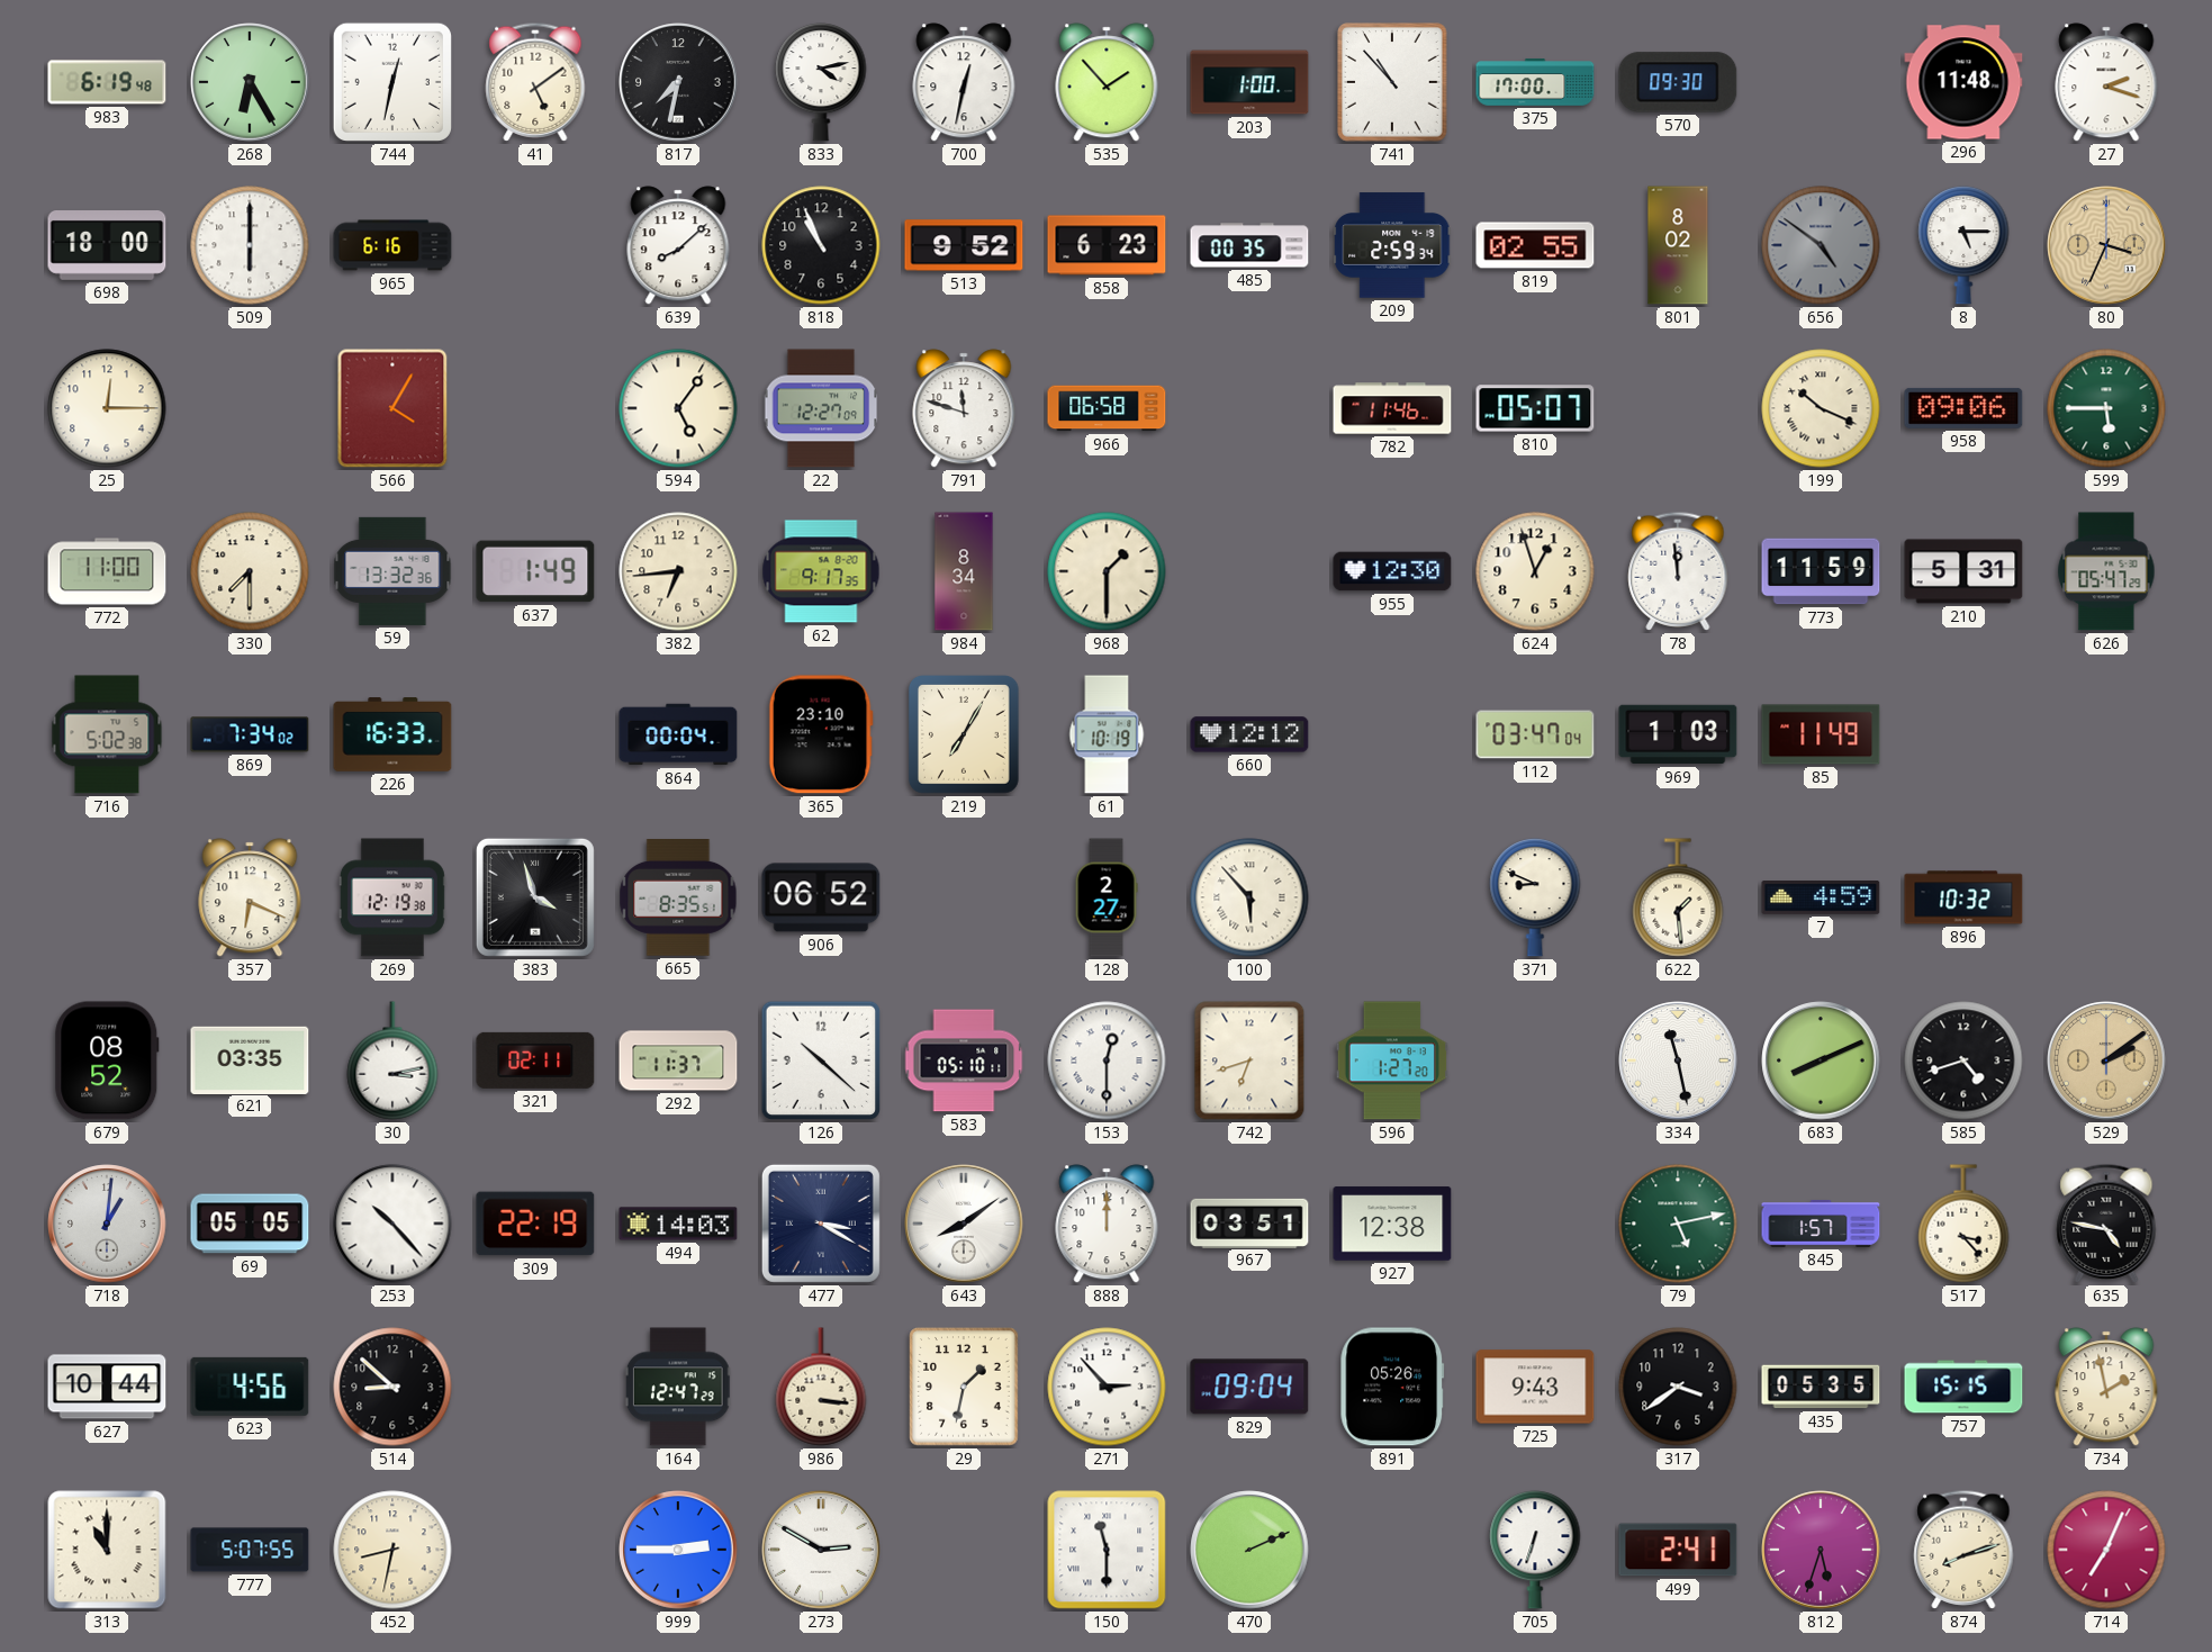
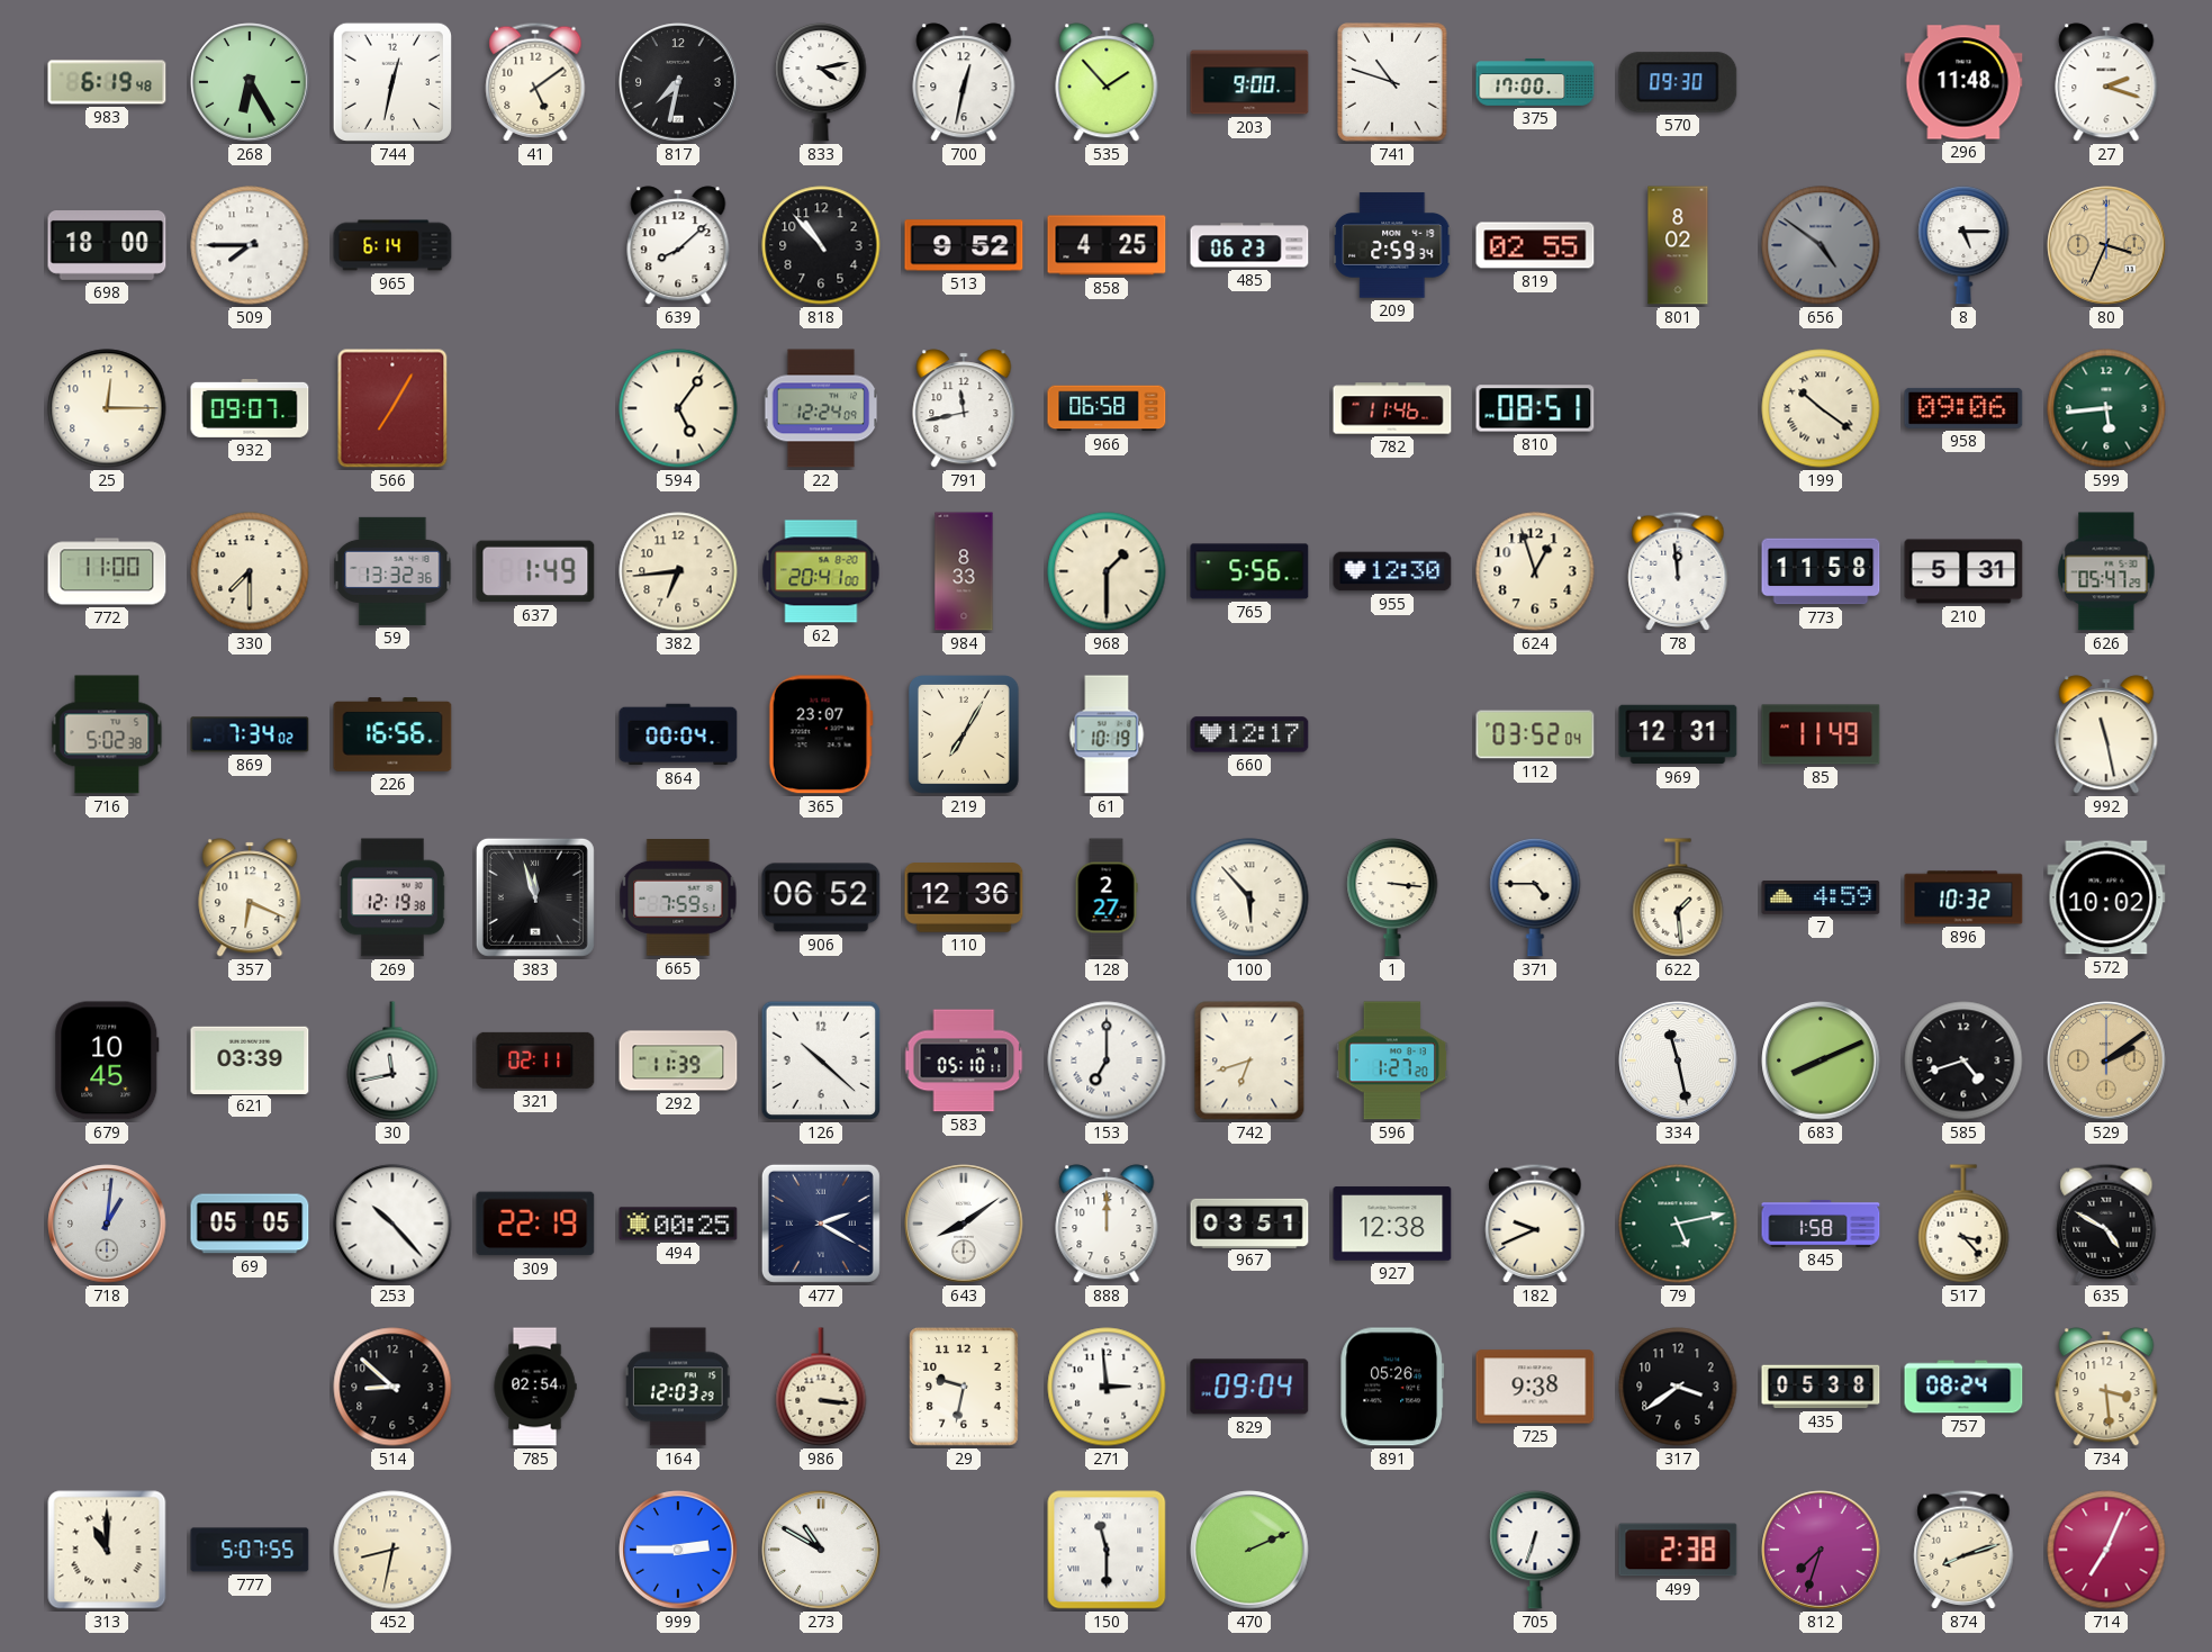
203: 1:00 -> 9:00 (1249, 82)
741: 10:53 -> 10:48 (1392, 82)
509: 6:00 -> 7:45 (250, 245)
965: 6:16 -> 6:14 (392, 245)
818: 10:56 -> 10:53 (821, 245)
858: 6:23 -> 4:25 (1107, 245)
485: 00:35 -> 06:23 (1249, 245)
932: none -> 09:07 (250, 408)
566: 4:05 -> 7:05 (392, 408)
22: 12:27 -> 12:24 (821, 408)
791: 11:48 -> 11:43 (964, 408)
810: 05:07 -> 08:51 (1535, 408)
199: 10:19 -> 10:21 (1821, 408)
599: 5:45 -> 5:44 (2106, 408)
62: 9:17 -> 20:41 (821, 571)
984: 8:34 -> 8:33 (964, 571)
765: none -> 5:56 (1249, 571)
773: 11:59 -> 11:58 (1821, 571)
226: 16:33 -> 16:56 (392, 734)
365: 23:10 -> 23:07 (821, 734)
660: 12:12 -> 12:17 (1249, 734)
112: 03:47 -> 03:52 (1535, 734)
969: 1:03 -> 12:31 (1678, 734)
992: none -> 11:28 (2106, 734)
383: 3:57 -> 11:57 (535, 897)
665: 8:35 -> 7:59 (678, 899)
110: none -> 12:36 (964, 897)
1: none -> 3:16 (1392, 899)
371: 8:49 -> 4:45 (1535, 899)
572: none -> 10:02 (2106, 897)
679: 08:52 -> 10:45 (107, 1060)
621: 03:35 -> 03:39 (250, 1059)
30: 3:13 -> 11:43 (392, 1060)
292: 11:37 -> 11:39 (678, 1060)
153: 12:30 -> 7:00 (1107, 1060)
494: 14:03 -> 00:25 (678, 1224)
477: 3:20 -> 2:20 (821, 1224)
182: none -> 9:41 (1535, 1224)
845: 1:57 -> 1:58 (1821, 1224)
635: 4:47 -> 4:50 (2106, 1224)
627: 10:44 -> none (107, 1387)
623: 4:56 -> none (250, 1387)
785: none -> 02:54 (535, 1387)
164: 12:47 -> 12:03 (678, 1387)
29: 1:32 -> 9:32 (964, 1387)
271: 2:53 -> 2:59 (1107, 1387)
725: 9:43 -> 9:38 (1535, 1387)
435: 05:35 -> 05:38 (1821, 1387)
757: 15:15 -> 08:24 (1963, 1387)
734: 1:58 -> 3:29 (2106, 1387)
273: 2:50 -> 10:50 (821, 1550)
499: 2:41 -> 2:38 (1678, 1550)
812: 5:33 -> 7:33 (1821, 1550)
